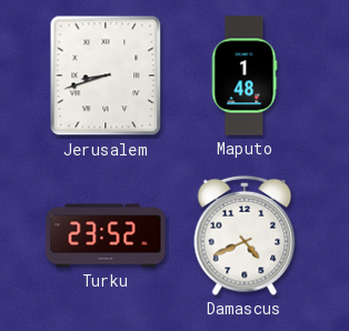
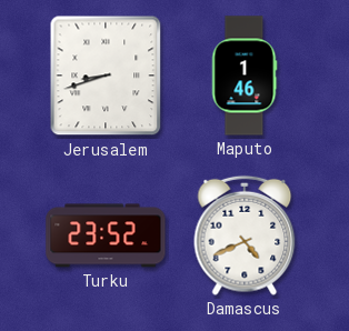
Maputo: 1:48 -> 1:46 (245, 76)
